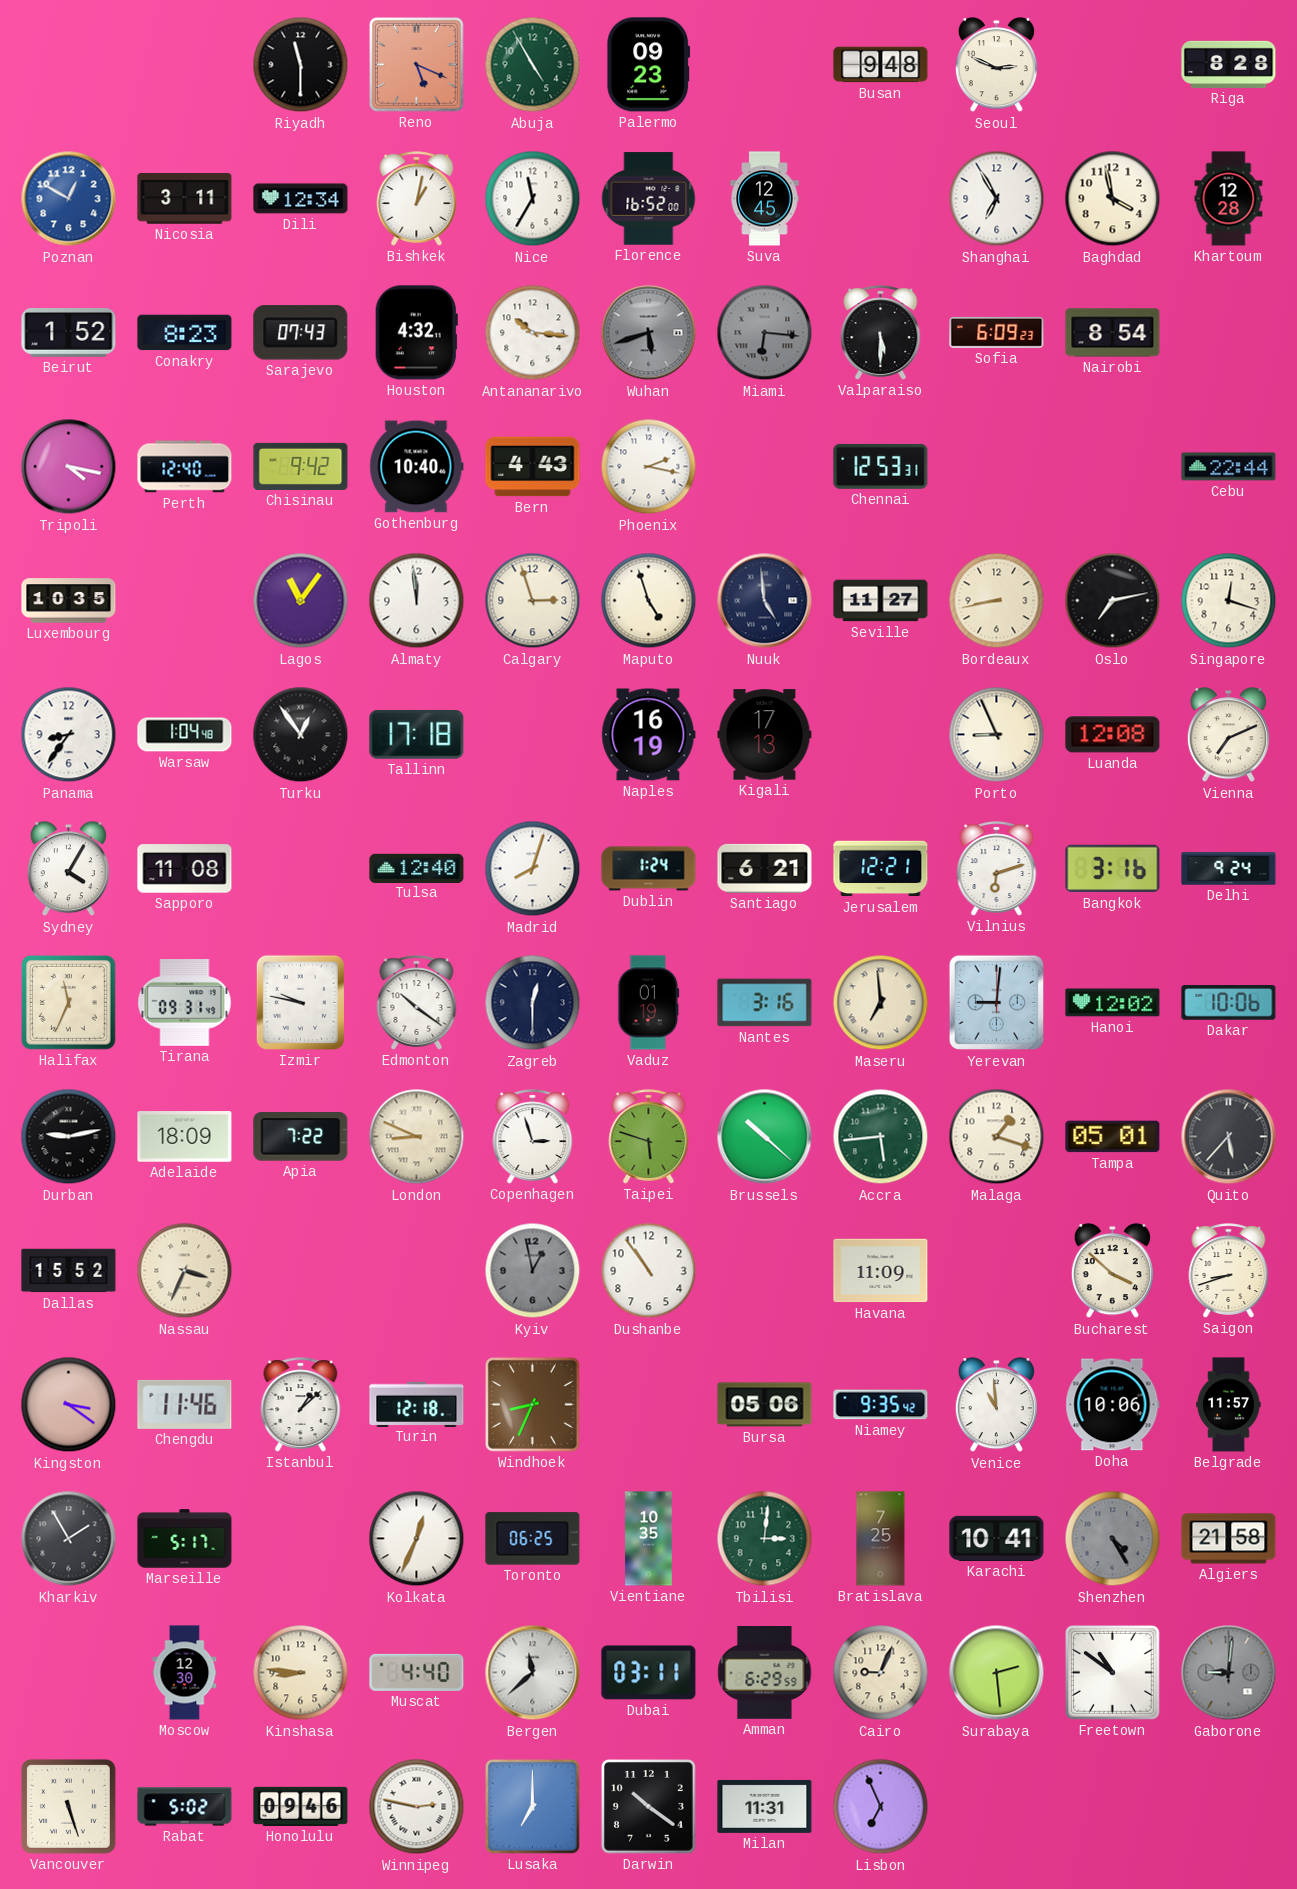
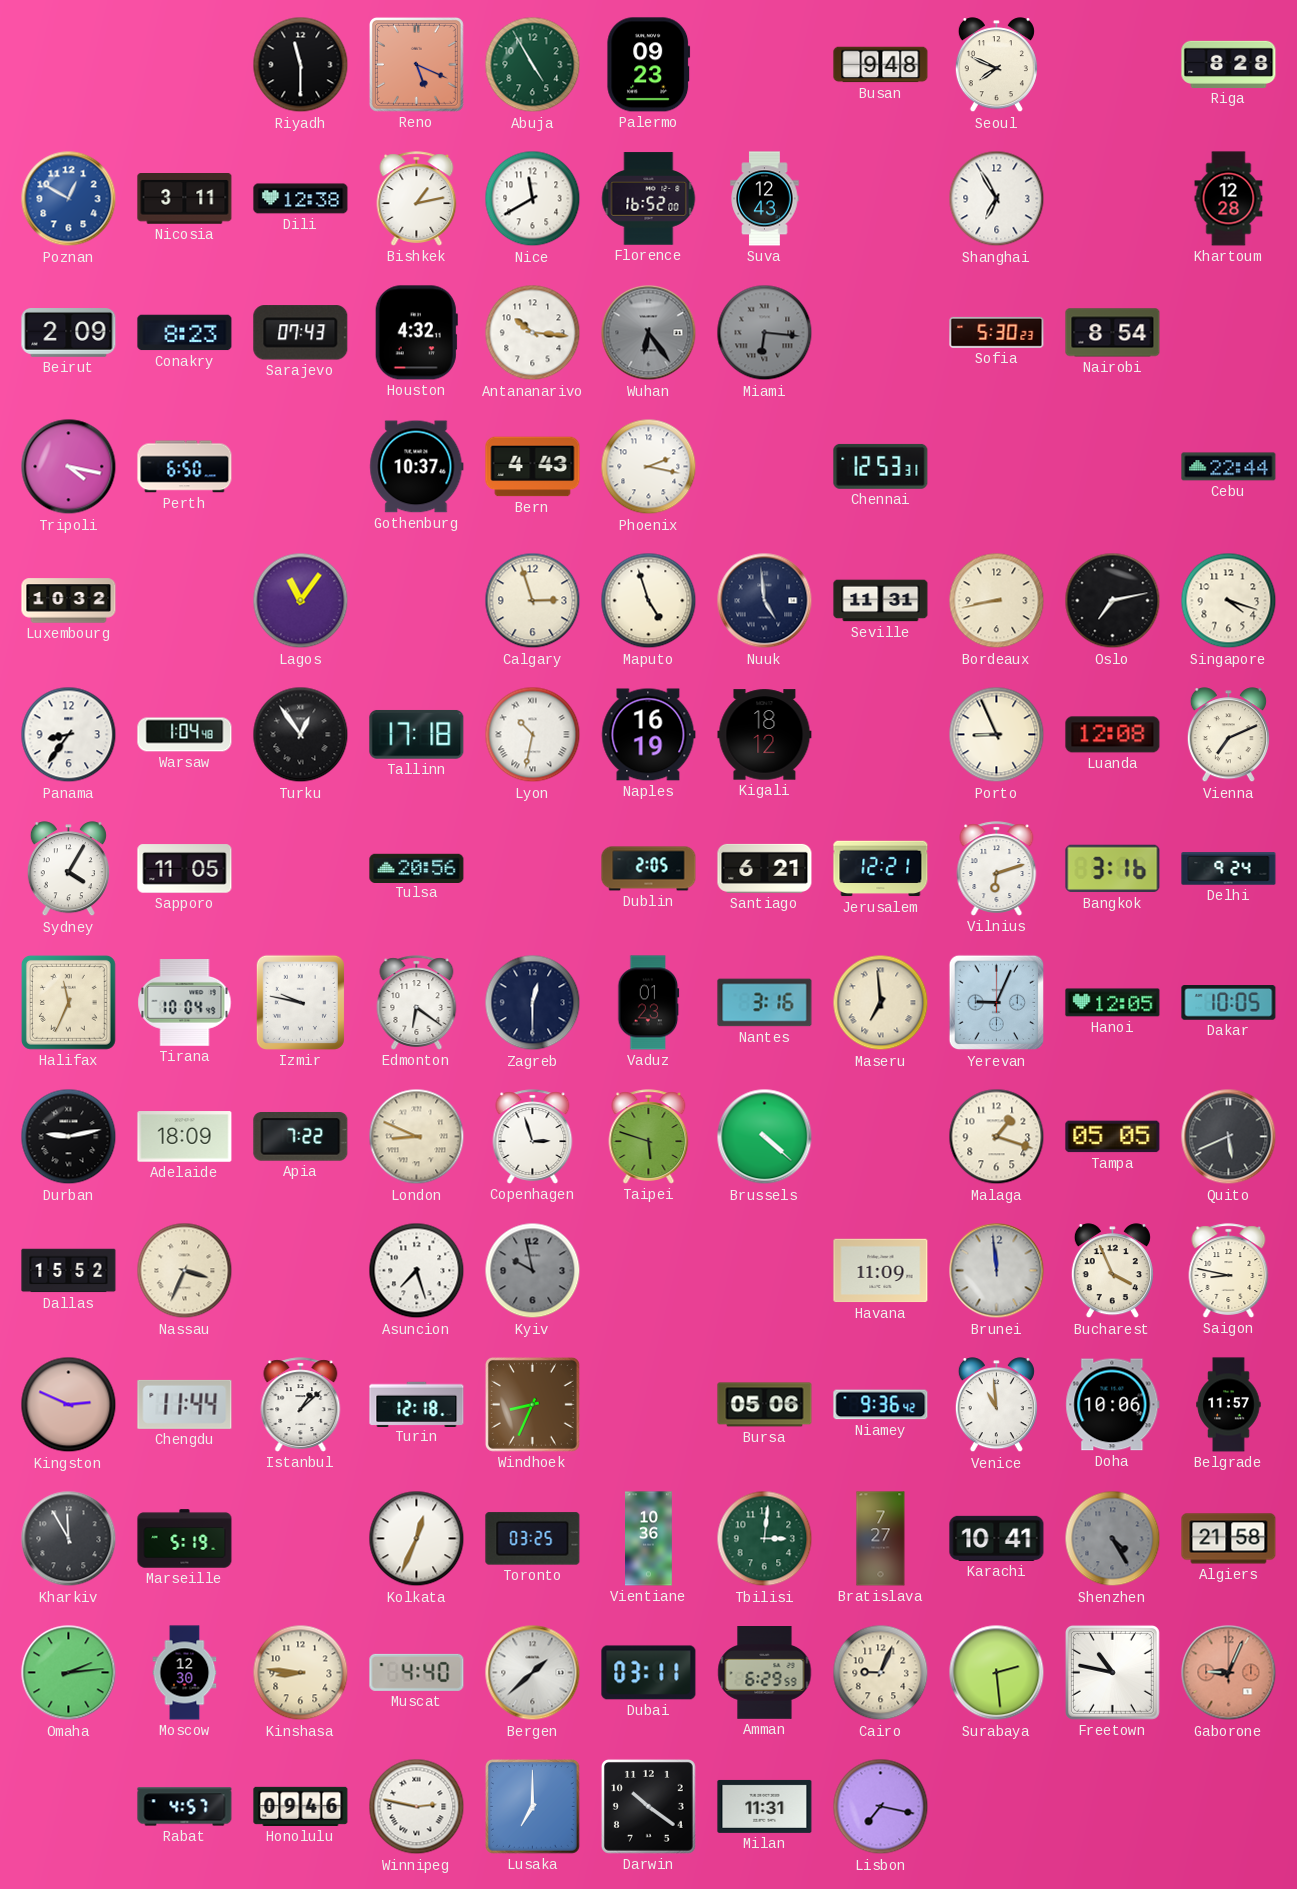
Seoul: 2:49 -> 7:49 (996, 65)
Dili: 12:34 -> 12:38 (301, 199)
Bishkek: 1:02 -> 1:13 (417, 199)
Nice: 11:35 -> 11:40 (533, 199)
Suva: 12:45 -> 12:43 (765, 199)
Baghdad: 3:58 -> none (1113, 199)
Beirut: 1:52 -> 2:09 (69, 333)
Wuhan: 5:42 -> 6:24 (649, 333)
Valparaiso: 5:30 -> none (881, 333)
Sofia: 6:09 -> 5:30 (997, 332)
Perth: 12:40 -> 6:50 (185, 467)
Chisinau: 9:42 -> none (301, 466)
Gothenburg: 10:40 -> 10:37 (417, 467)
Luxembourg: 10:35 -> 10:32 (69, 601)
Almaty: 11:59 -> none (417, 601)
Seville: 11:27 -> 11:31 (881, 601)
Singapore: 12:18 -> 4:18 (1229, 601)
Lyon: none -> 10:32 (533, 735)
Kigali: 17:13 -> 18:12 (765, 735)
Sapporo: 11:08 -> 11:05 (185, 869)
Tulsa: 12:40 -> 20:56 (417, 868)
Madrid: 8:03 -> none (533, 869)
Dublin: 1:24 -> 2:05 (649, 869)
Tirana: 09:31 -> 10:04 (185, 1003)
Edmonton: 10:21 -> 6:21 (417, 1003)
Vaduz: 01:19 -> 01:23 (649, 1003)
Yerevan: 9:01 -> 9:04 (997, 1003)
Hanoi: 12:02 -> 12:05 (1113, 1003)
Dakar: 10:06 -> 10:05 (1229, 1003)
Brussels: 10:22 -> 4:22 (765, 1137)
Accra: 5:44 -> none (881, 1137)
Tampa: 05:01 -> 05:05 (1113, 1137)
Quito: 5:37 -> 5:41 (1229, 1137)
Asuncion: none -> 7:27 (417, 1271)
Kyiv: 12:58 -> 9:58 (533, 1271)
Dushanbe: 10:54 -> none (649, 1271)
Brunei: none -> 11:59 (997, 1271)
Bucharest: 3:52 -> 3:56 (1112, 1271)
Saigon: 8:42 -> 8:47 (1229, 1271)
Kingston: 3:21 -> 2:49 (69, 1405)
Chengdu: 11:46 -> 11:44 (185, 1404)
Niamey: 9:35 -> 9:36 (881, 1405)
Kharkiv: 1:55 -> 11:55 (69, 1539)
Marseille: 5:17 -> 5:19 (185, 1539)
Toronto: 06:25 -> 03:25 (533, 1539)
Vientiane: 10:35 -> 10:36 (649, 1539)
Bratislava: 7:25 -> 7:27 (881, 1539)
Omaha: none -> 2:14 (69, 1673)
Bergen: 11:38 -> 1:38 (533, 1673)
Freetown: 10:51 -> 10:47 (1112, 1672)
Gaborone: 9:01 -> 9:04 (1229, 1673)
Gaborone dial: grey -> salmon (1229, 1673)
Vancouver: 5:27 -> none (68, 1806)
Rabat: 5:02 -> 4:57 (185, 1807)
Lisbon: 6:56 -> 7:17 (881, 1807)
